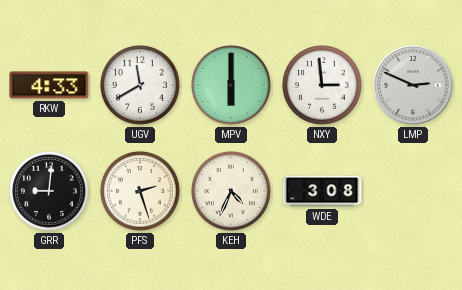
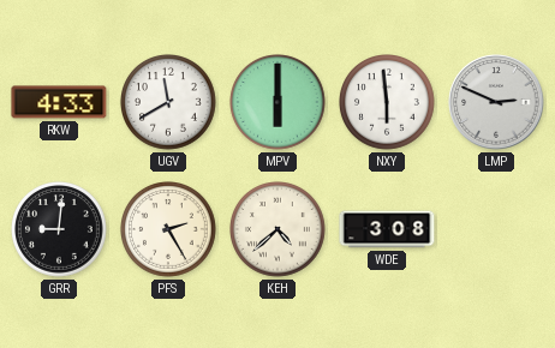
NXY: 2:59 -> 5:59 (388, 103)
PFS: 2:27 -> 2:25 (169, 230)
KEH: 4:34 -> 4:38 (279, 230)
